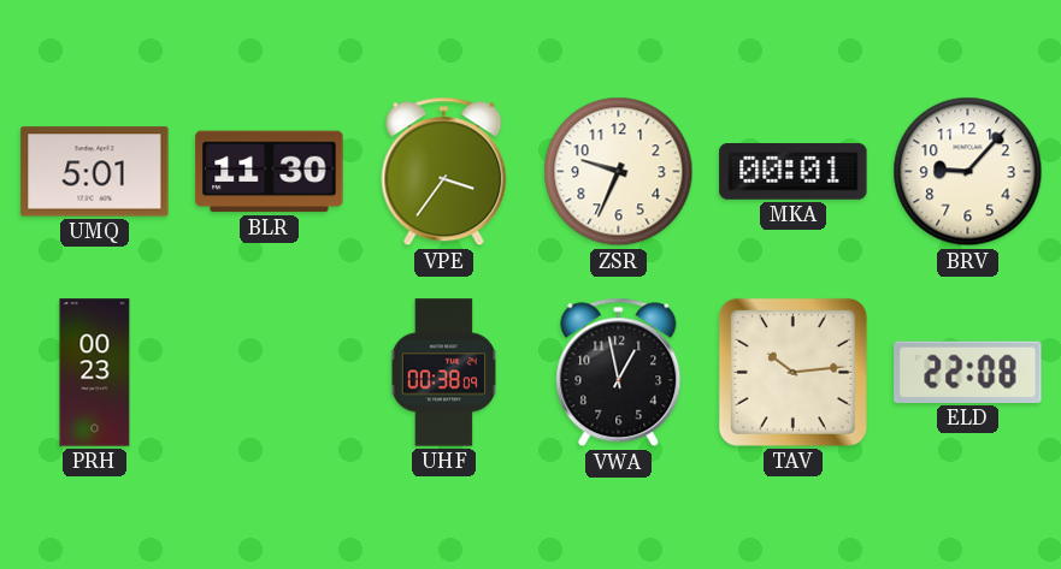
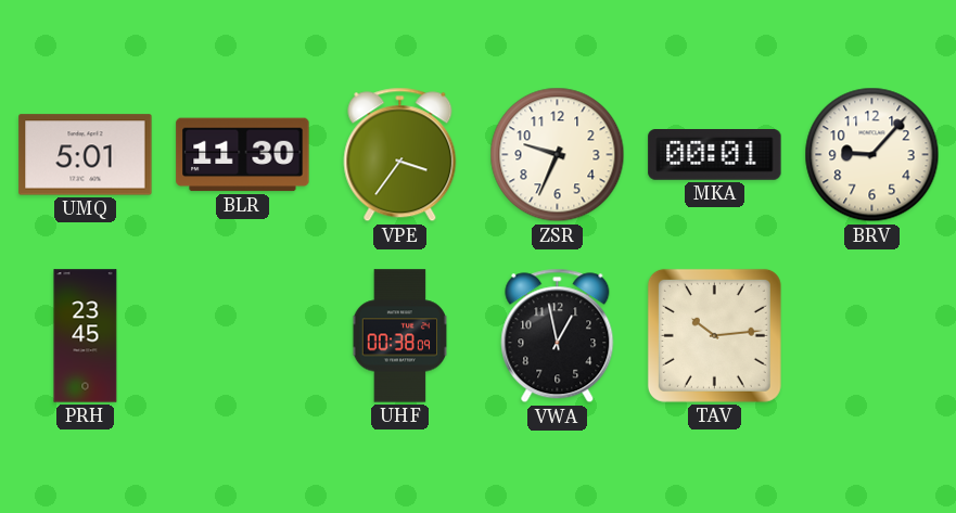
PRH: 00:23 -> 23:45 (86, 336)
ELD: 22:08 -> none (968, 372)
